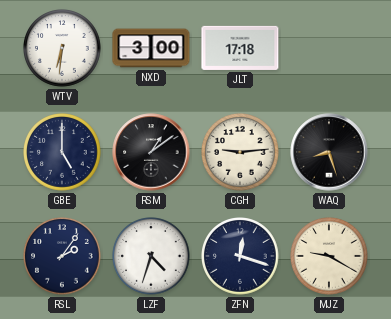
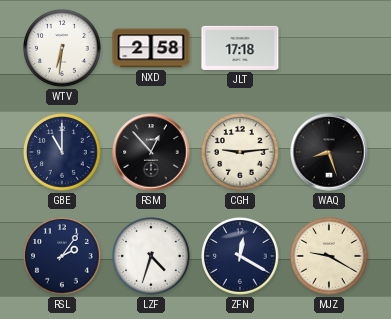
NXD: 3:00 -> 2:58 (151, 48)
GBE: 5:00 -> 11:00 (63, 153)
RSM: 1:09 -> 12:53 (151, 152)
ZFN: 12:18 -> 12:20 (241, 257)
